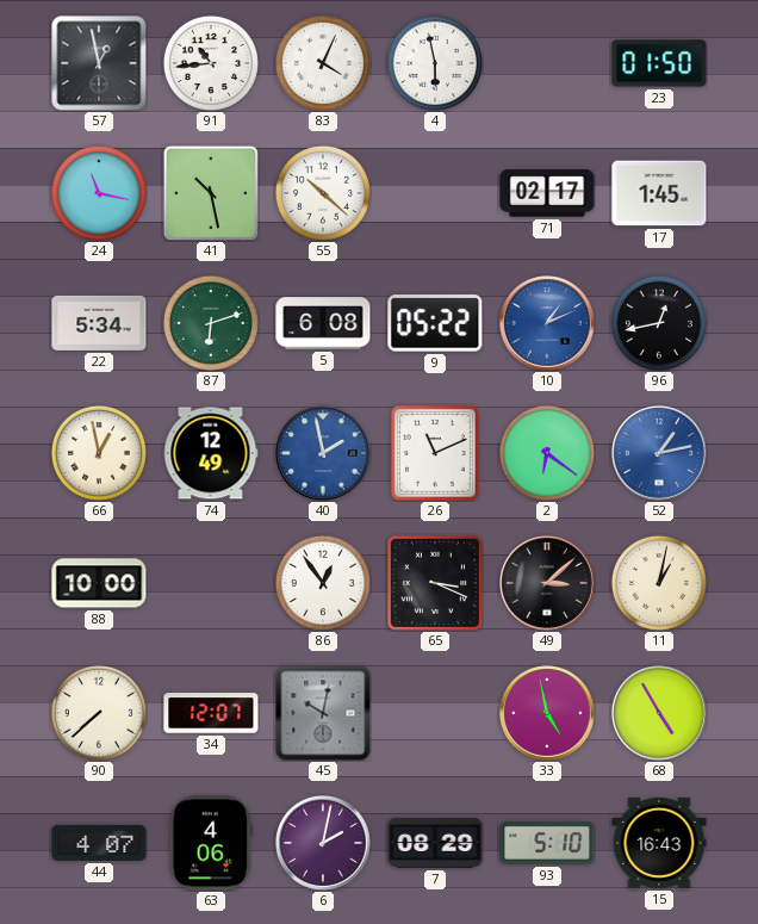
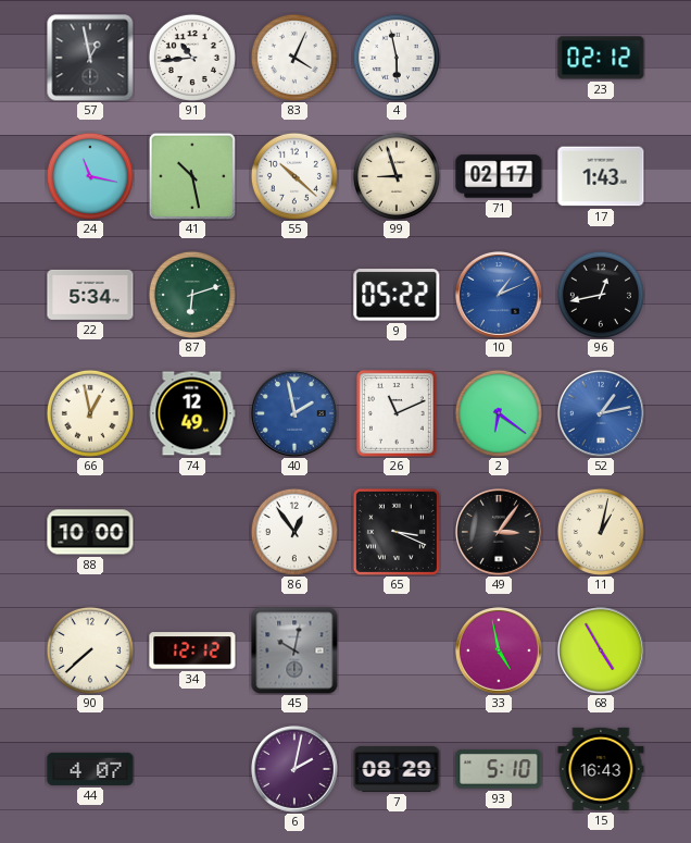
23: 01:50 -> 02:12 (601, 58)
99: none -> 8:57 (397, 176)
17: 1:45 -> 1:43 (601, 176)
5: 6:08 -> none (323, 323)
49: 3:08 -> 3:06 (500, 533)
34: 12:07 -> 12:12 (192, 650)
63: 4:06 -> none (210, 843)
